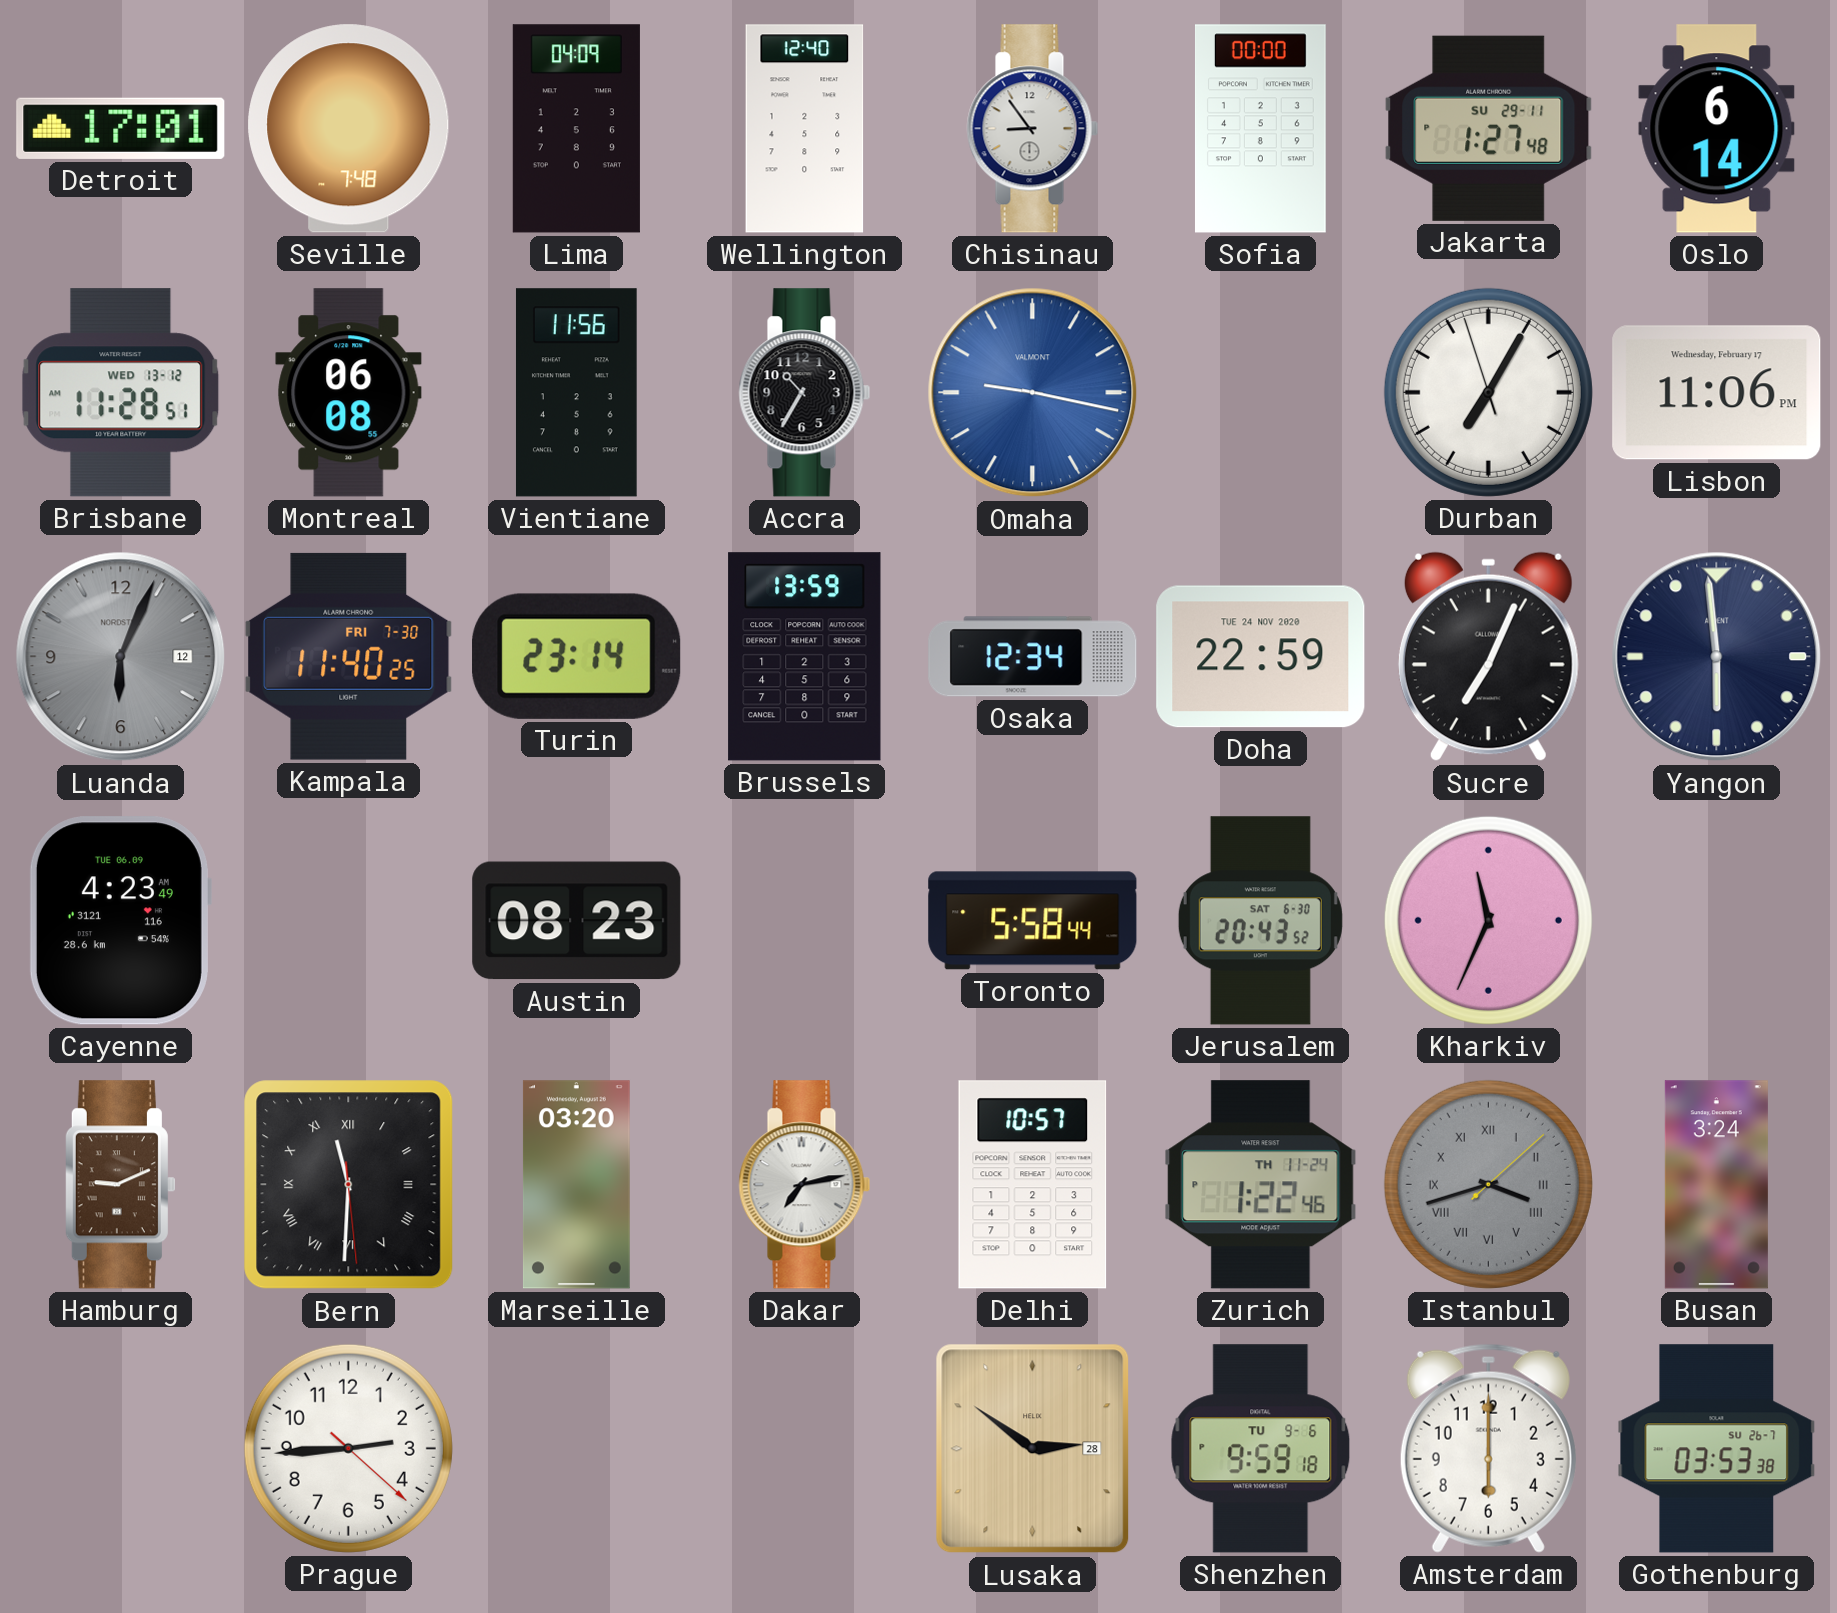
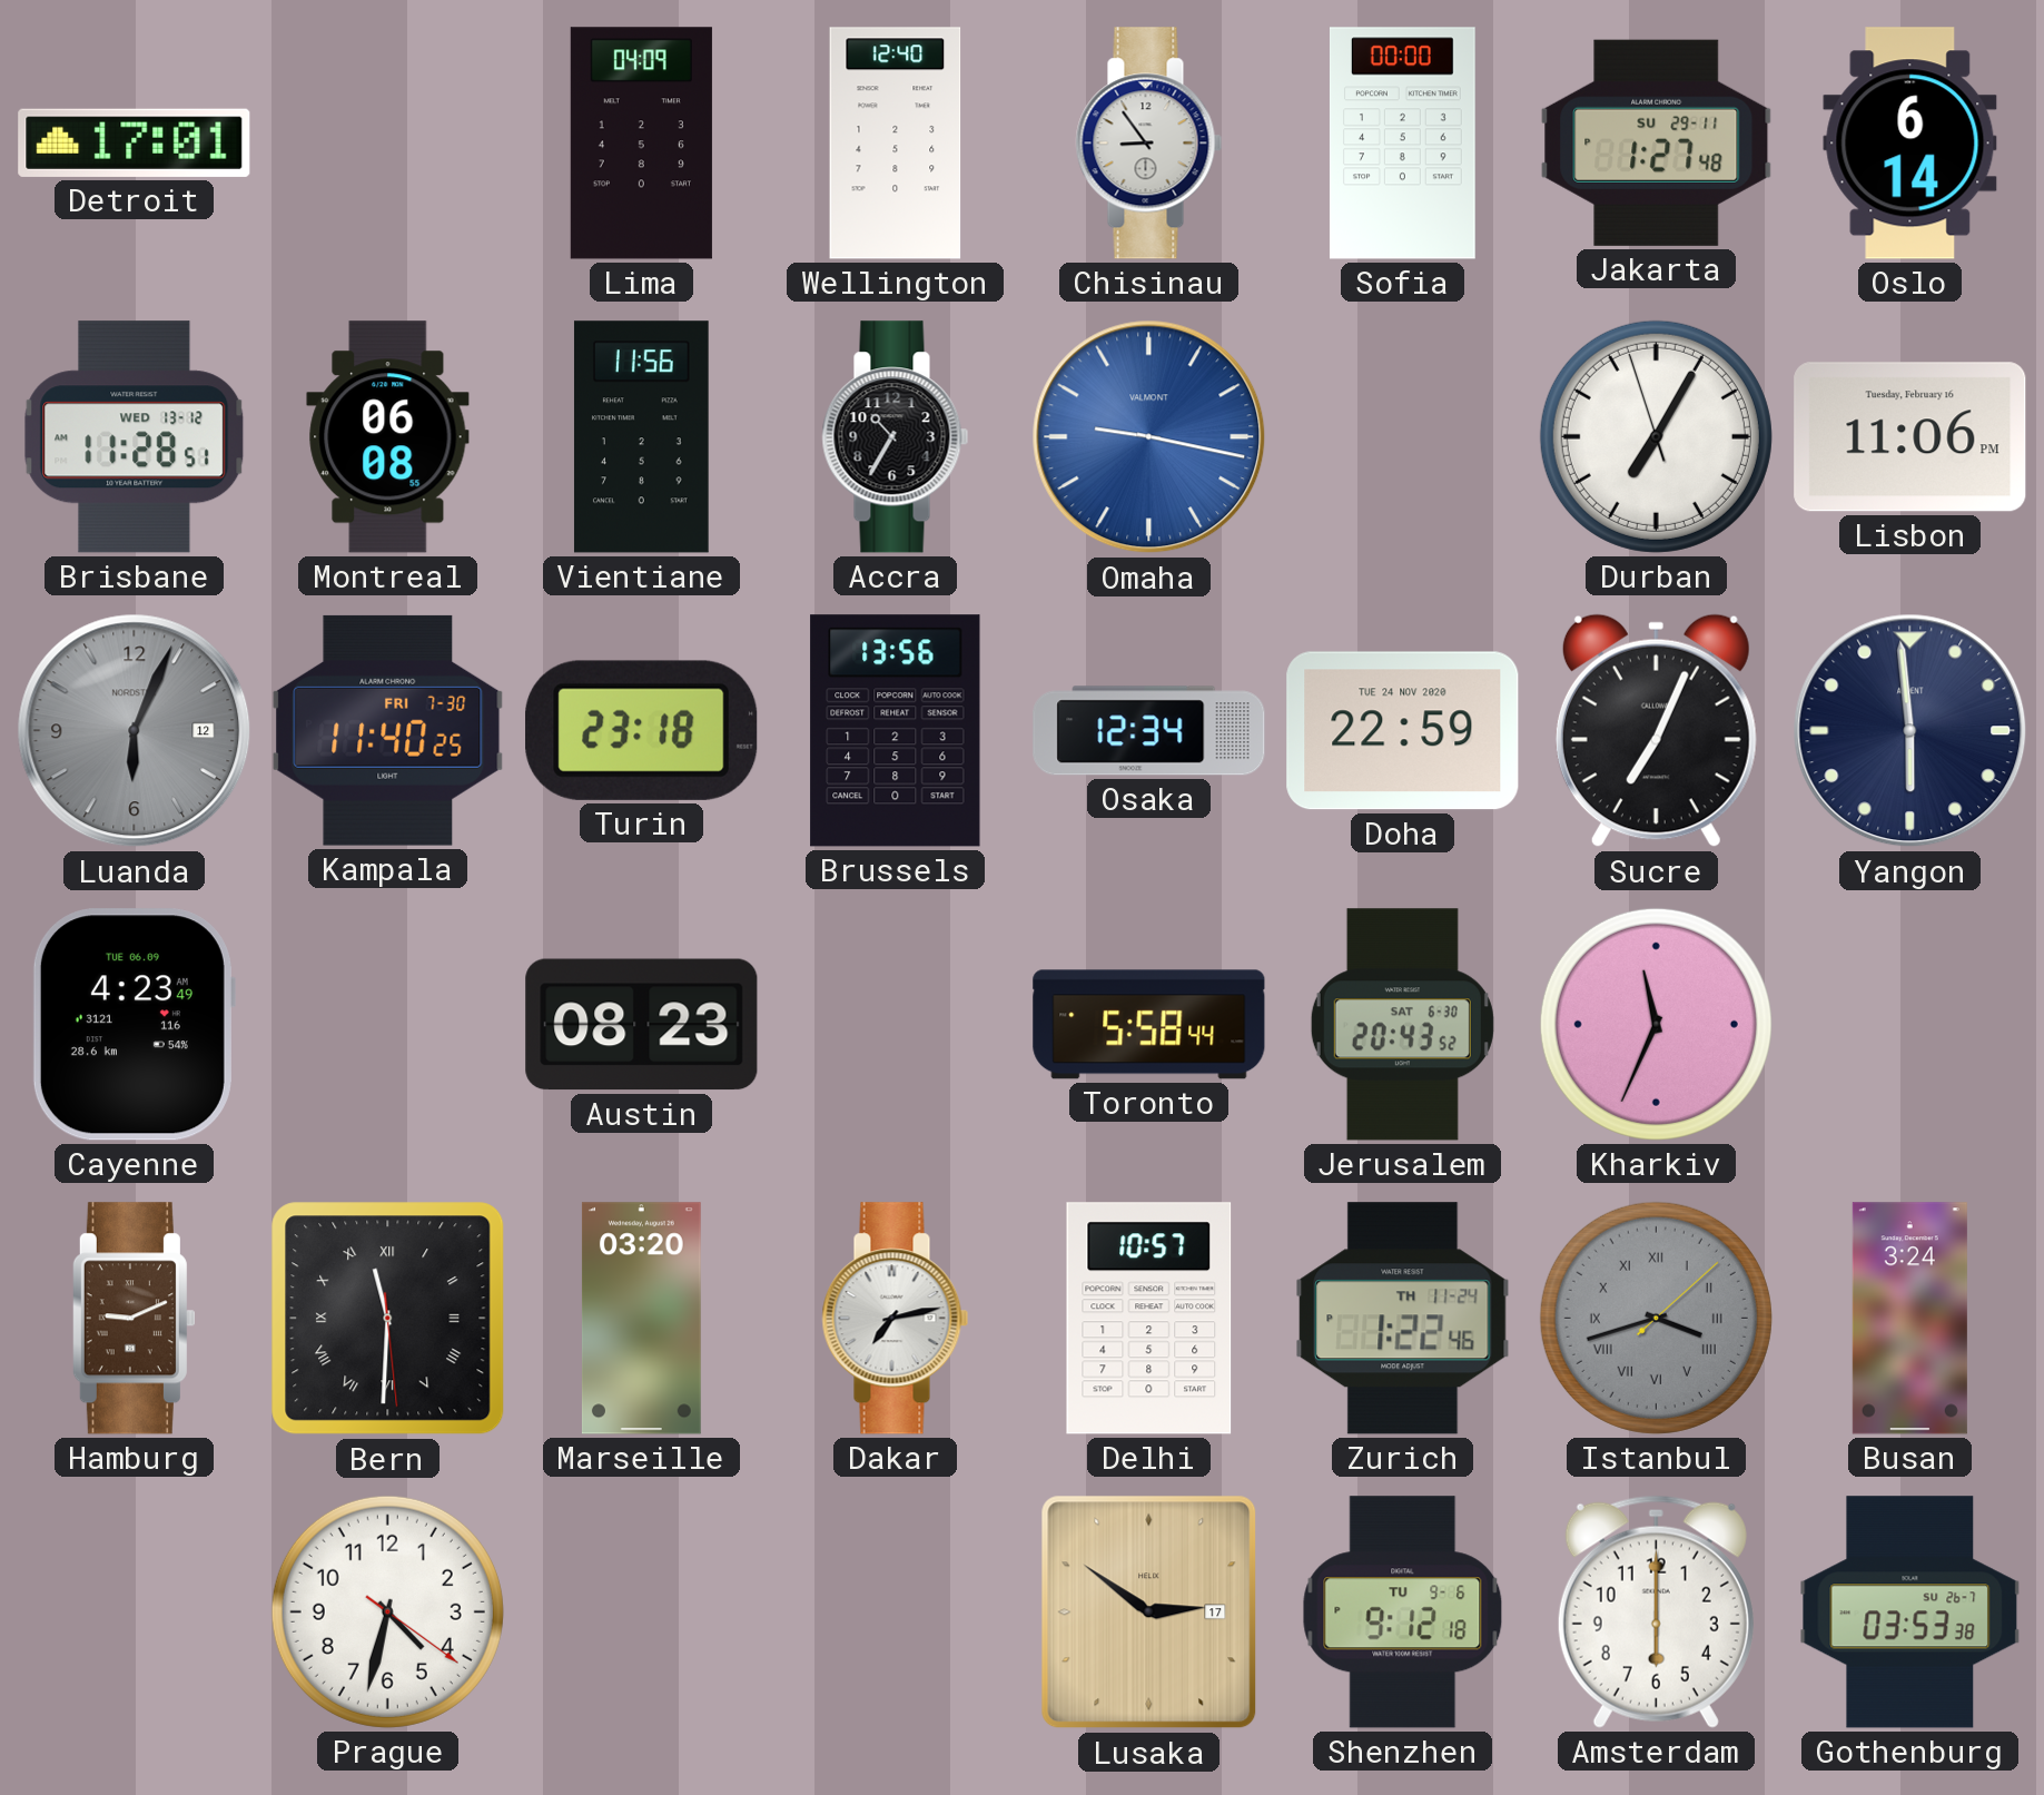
Seville: 7:48 -> none (349, 129)
Lisbon date: Wednesday, February 17 -> Tuesday, February 16 (1910, 437)
Turin: 23:14 -> 23:18 (642, 730)
Brussels: 13:59 -> 13:56 (896, 731)
Prague: 2:44 -> 4:32 (387, 1611)
Lusaka date: 28 -> 17 (1149, 1612)
Shenzhen: 9:59 -> 9:12 (1403, 1612)
